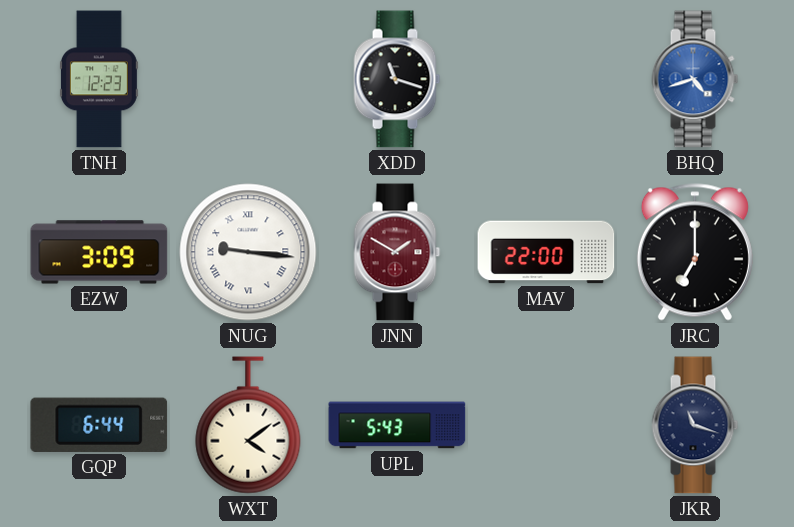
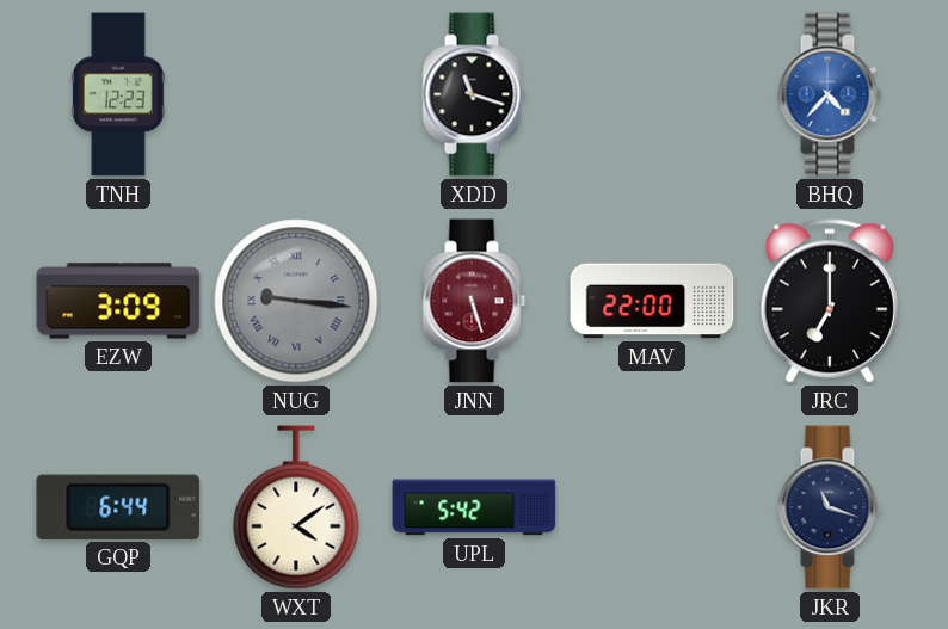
BHQ: 4:42 -> 4:37 (830, 94)
NUG dial: white -> grey (296, 301)
JNN: 1:50 -> 5:27 (474, 301)
UPL: 5:43 -> 5:42 (474, 507)
